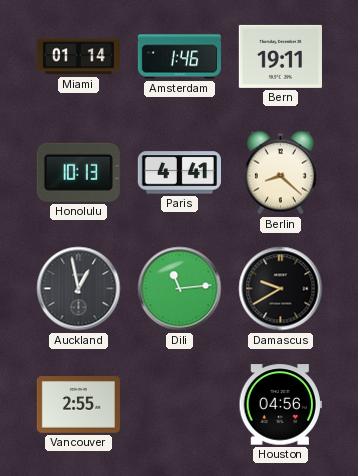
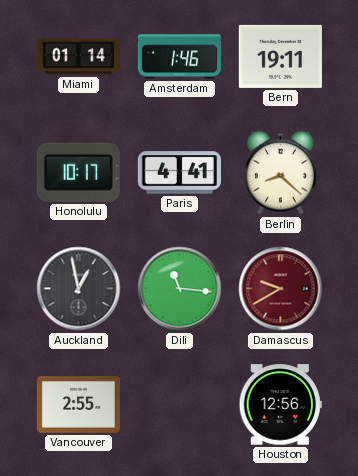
Honolulu: 10:13 -> 10:17 (78, 172)
Dili: 11:14 -> 11:16 (180, 289)
Damascus dial: black -> burgundy (281, 289)
Houston: 04:56 -> 12:56 (280, 405)
